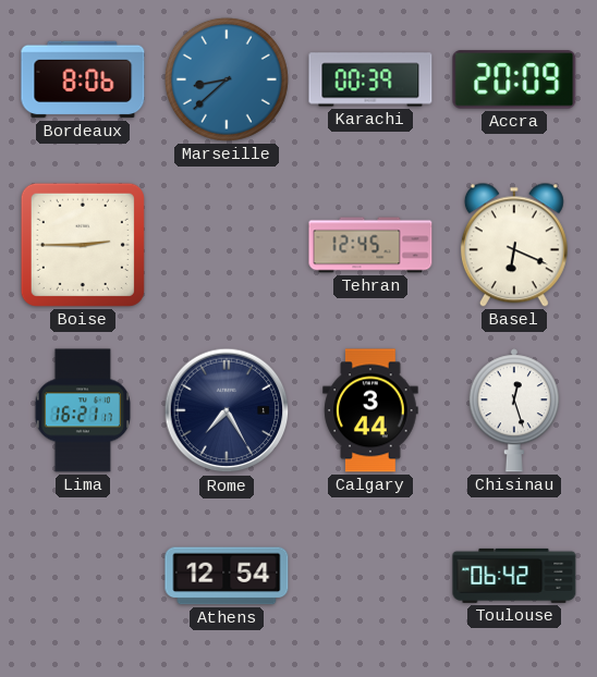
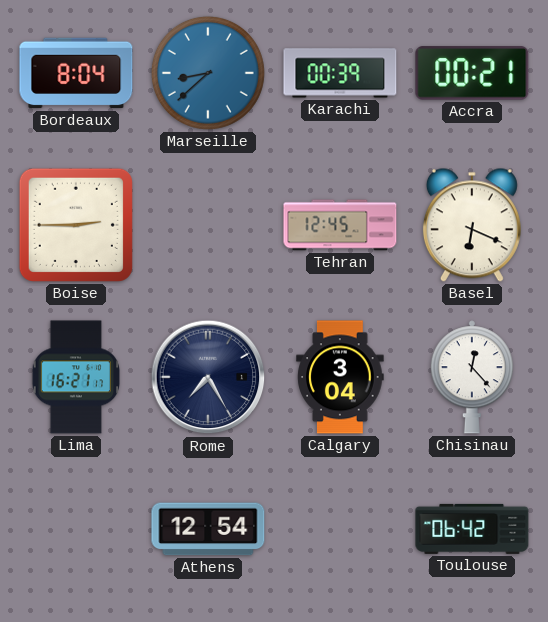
Bordeaux: 8:06 -> 8:04 (76, 73)
Accra: 20:09 -> 00:21 (472, 73)
Calgary: 3:44 -> 3:04 (340, 377)
Chisinau: 12:27 -> 12:23 (472, 377)
